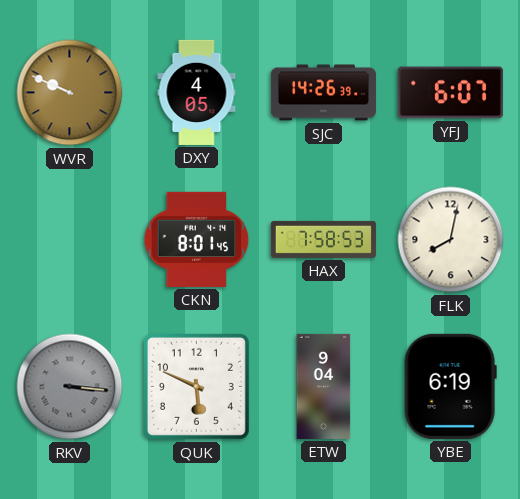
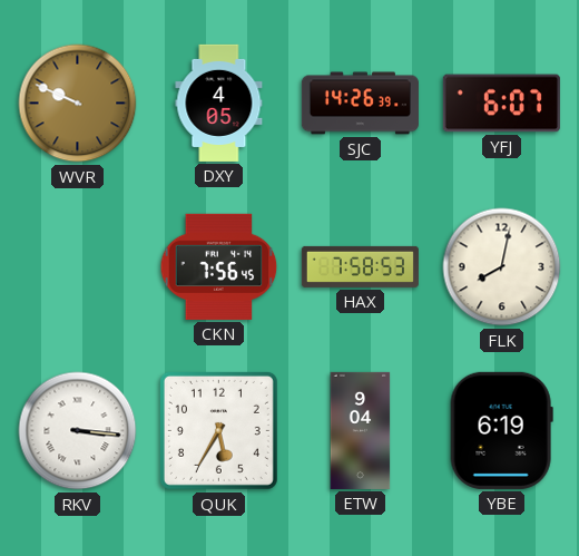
CKN: 8:01 -> 7:56 (219, 266)
RKV dial: grey -> white (78, 431)
QUK: 5:49 -> 5:35 (218, 430)
